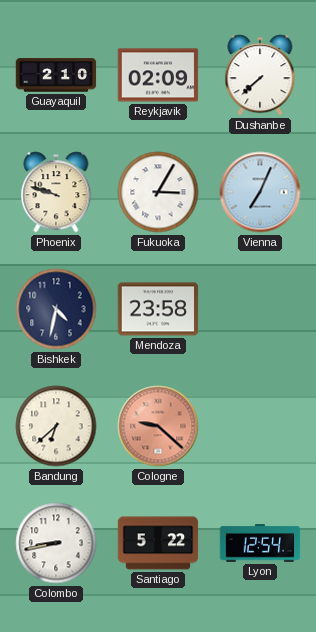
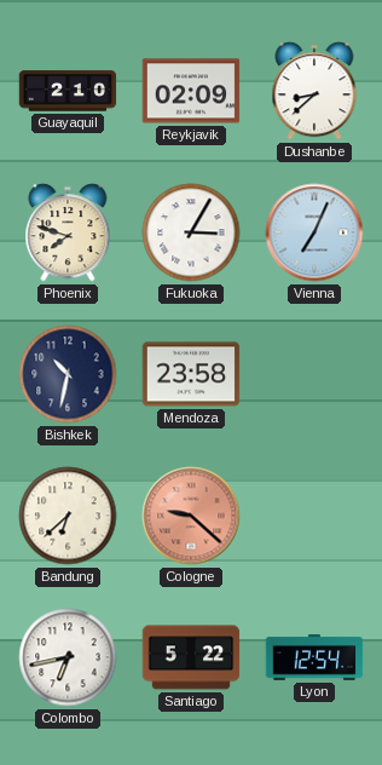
Dushanbe: 7:38 -> 8:38 (314, 91)
Phoenix: 9:48 -> 7:48 (68, 232)
Bishkek: 4:32 -> 10:32 (68, 374)
Colombo: 8:43 -> 6:43 (68, 657)
